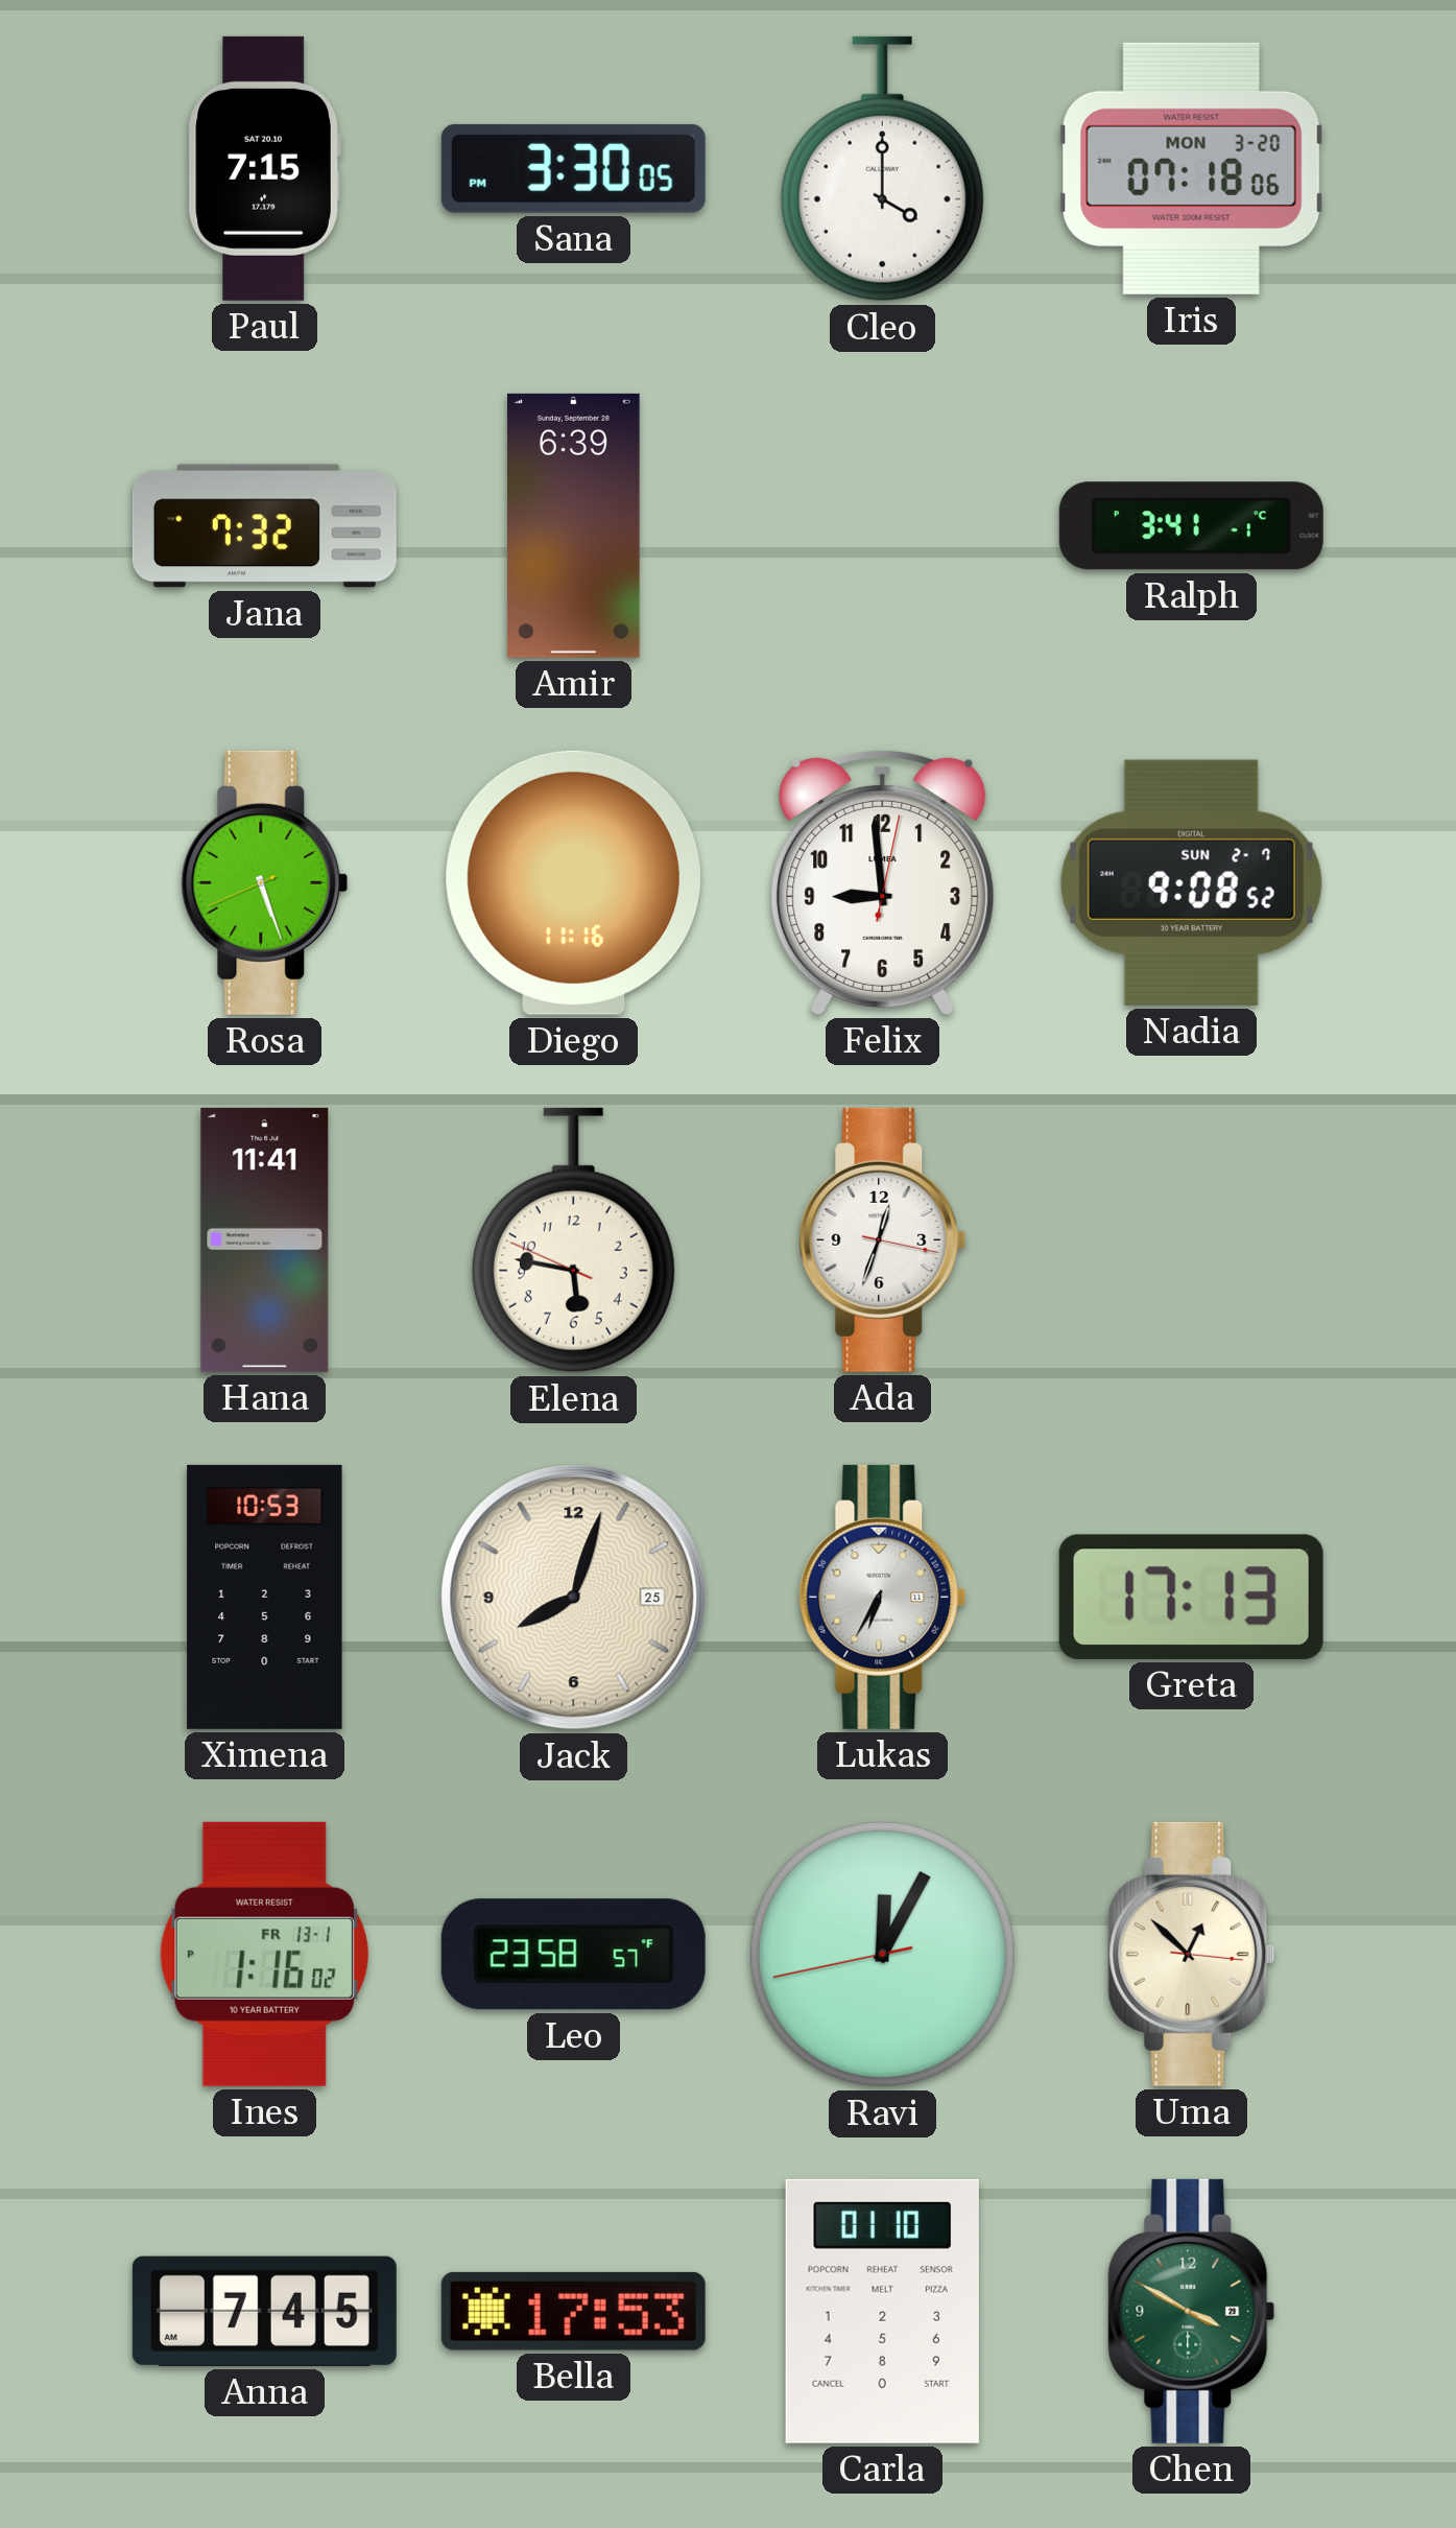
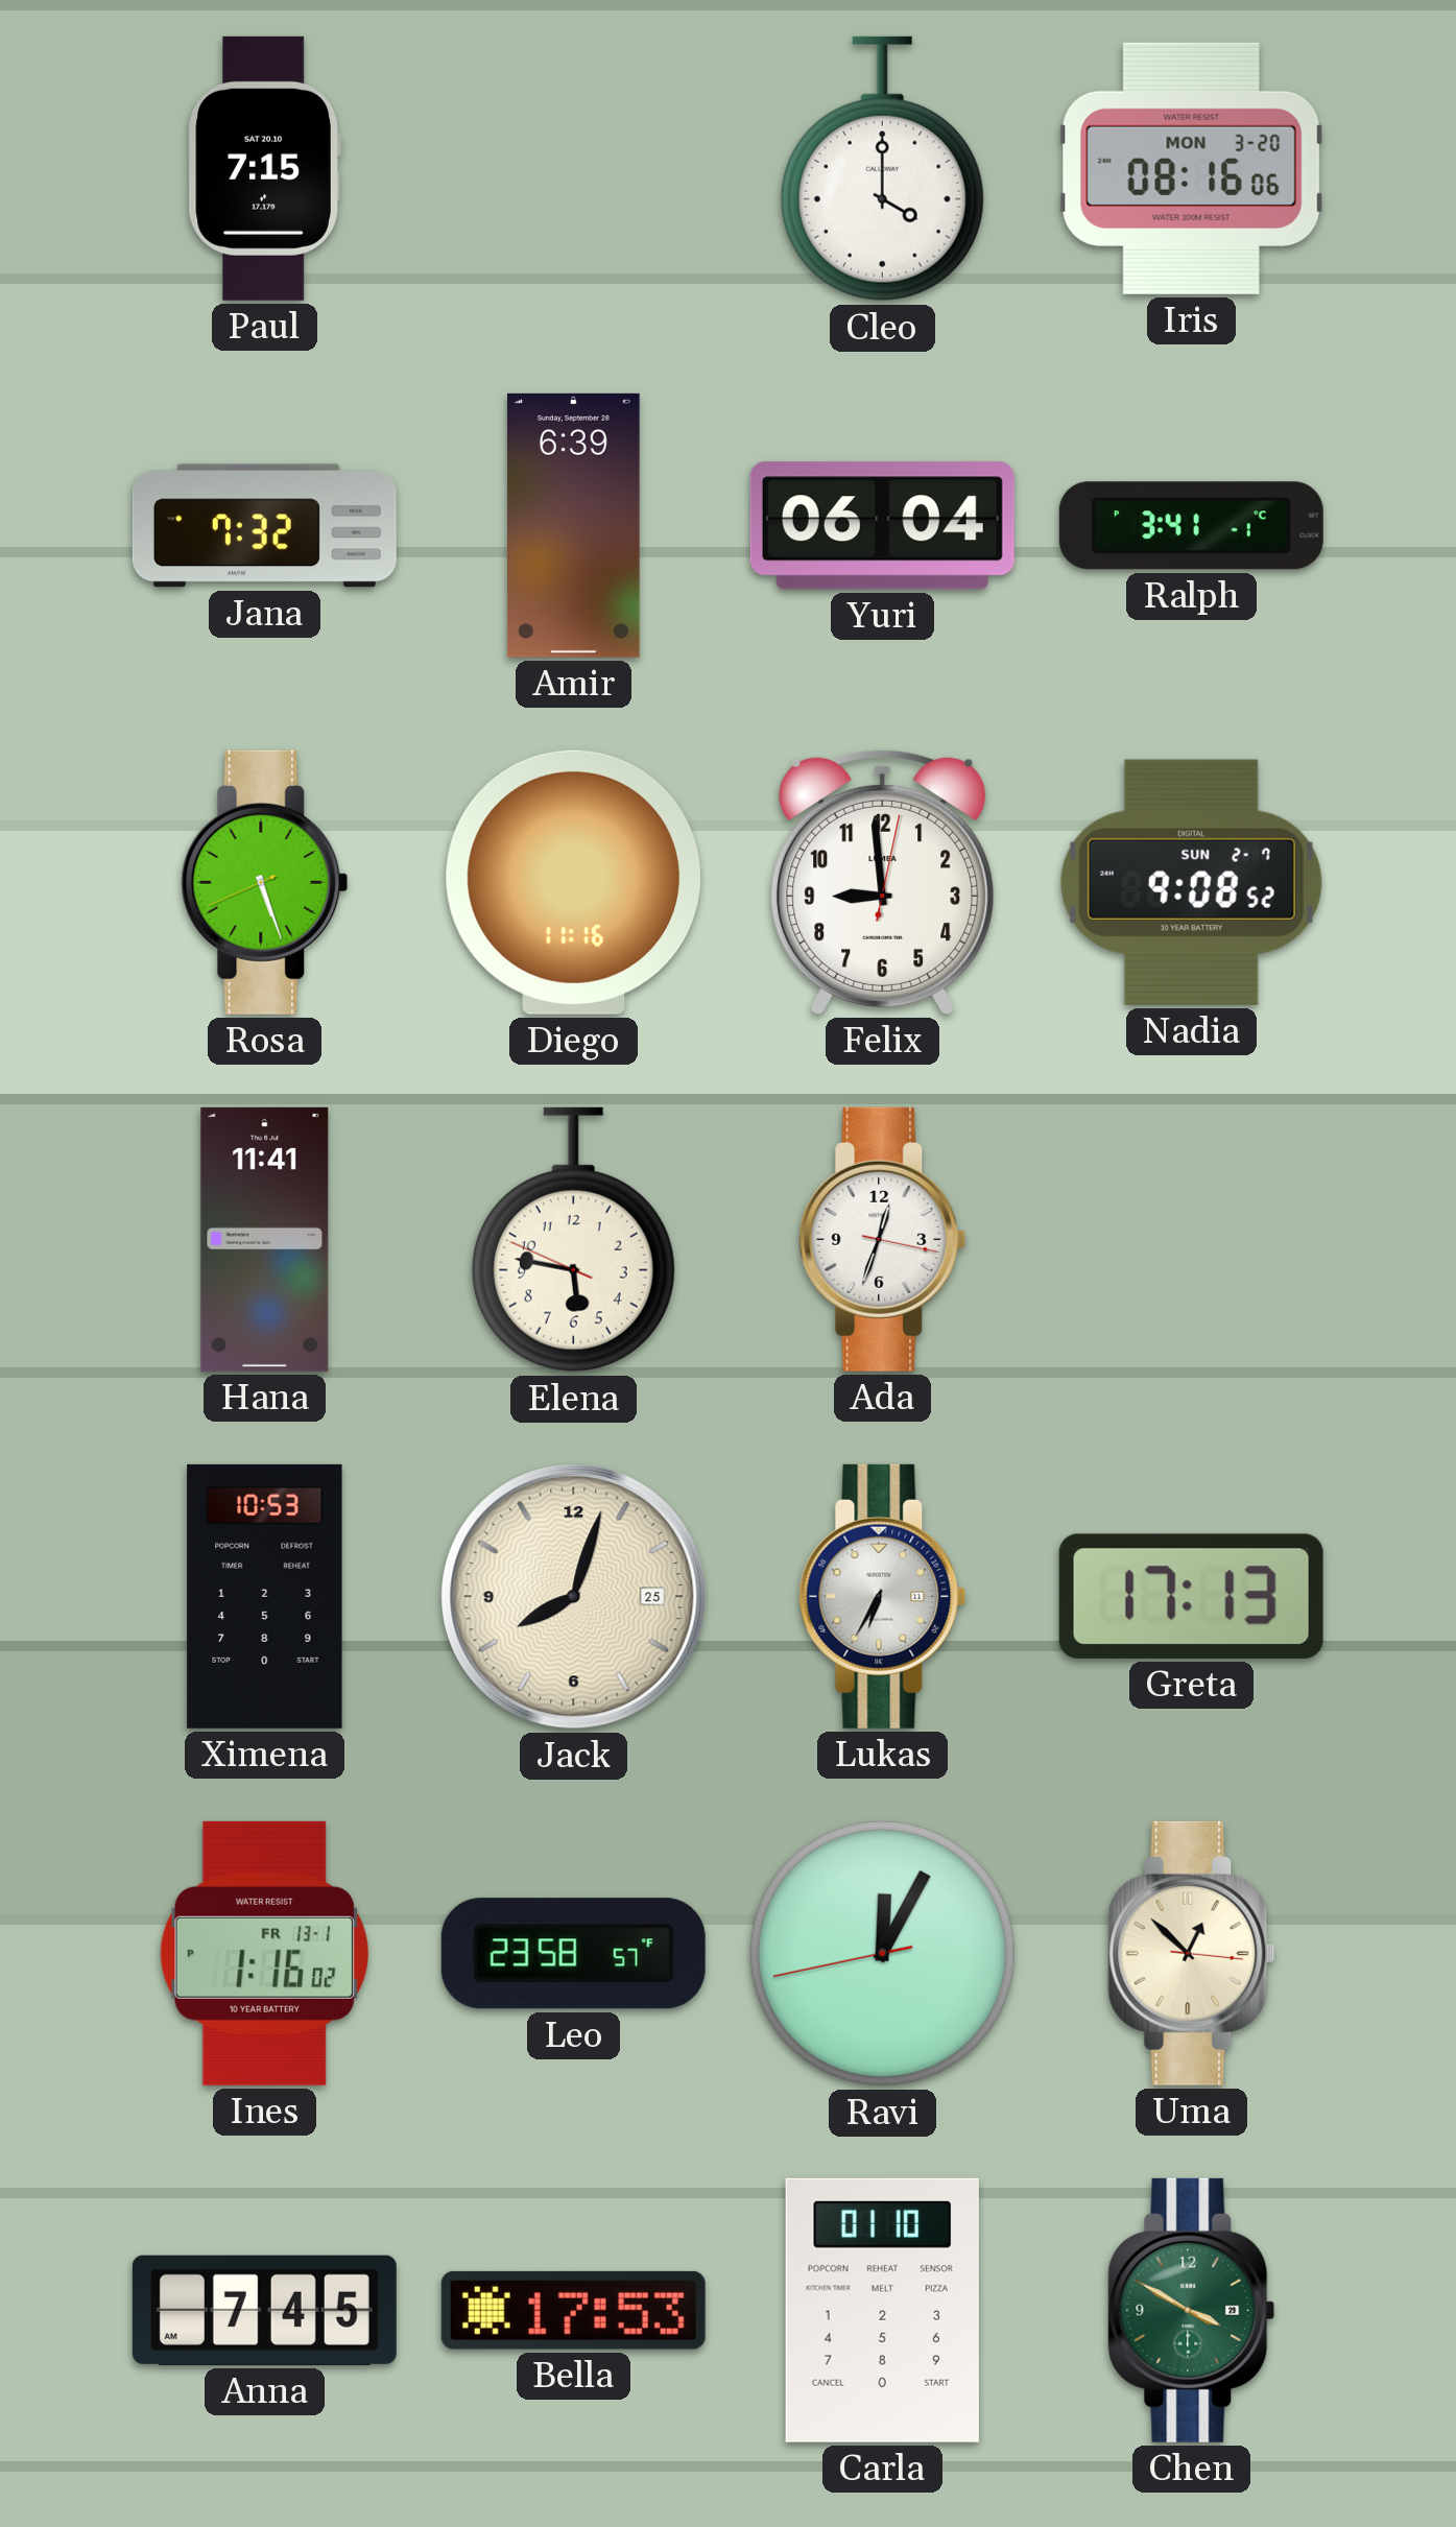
Sana: 3:30 -> none (573, 168)
Iris: 07:18 -> 08:16 (1191, 168)
Yuri: none -> 06:04 (882, 526)
